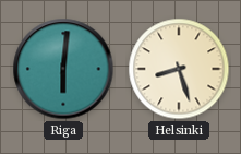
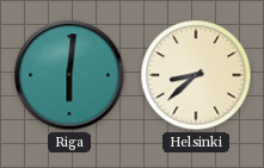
Helsinki: 8:27 -> 8:38 (196, 75)
